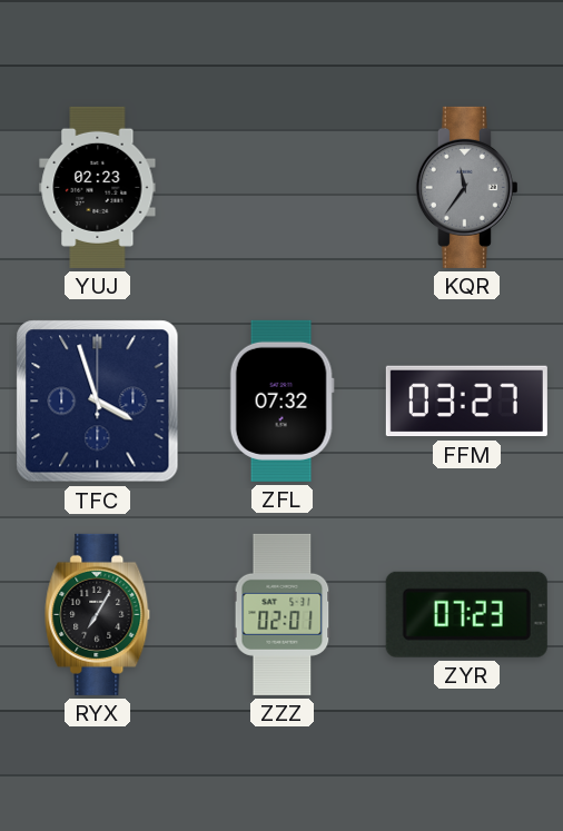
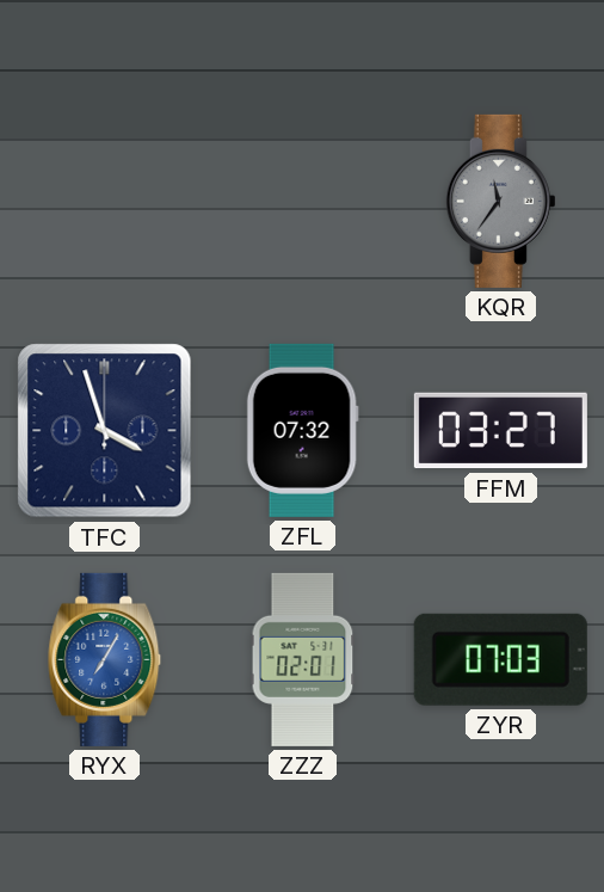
YUJ: 02:23 -> none (98, 187)
RYX dial: black -> blue (105, 659)
ZYR: 07:23 -> 07:03 (500, 659)
